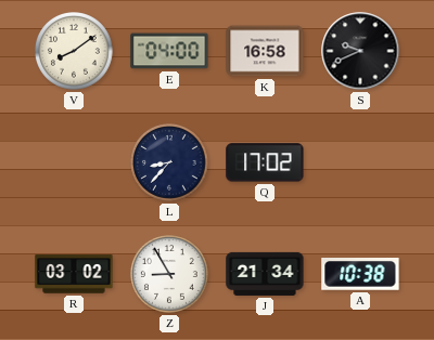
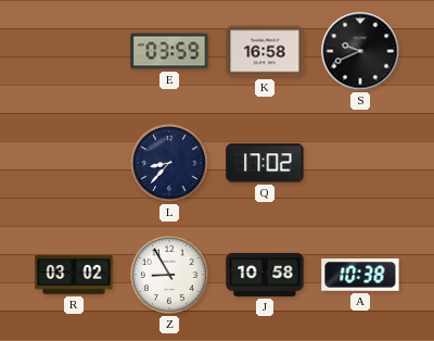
V: 8:09 -> none (75, 52)
E: 04:00 -> 03:59 (169, 51)
J: 21:34 -> 10:58 (265, 275)
